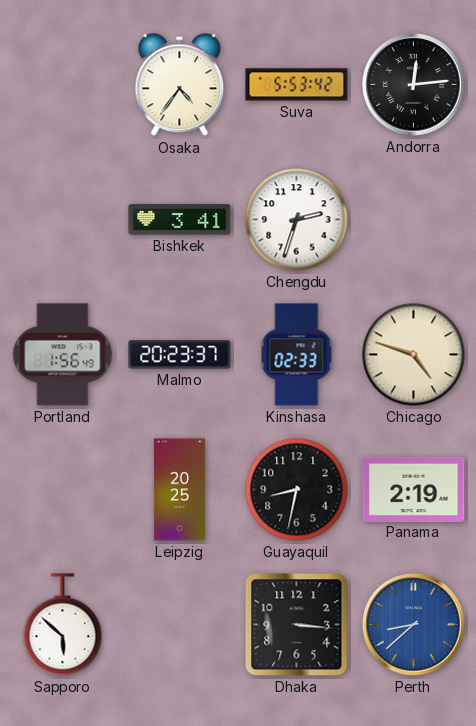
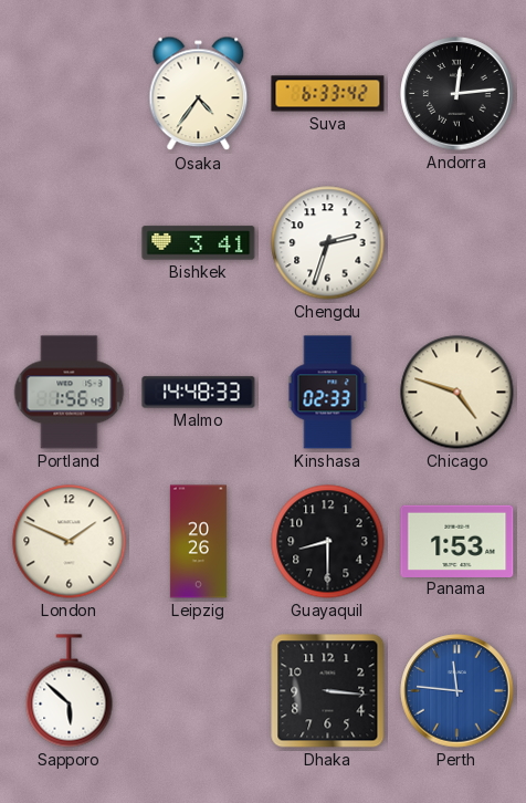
Suva: 5:53 -> 6:33 (328, 94)
Malmo: 20:23 -> 14:48 (199, 393)
London: none -> 1:49 (70, 542)
Leipzig: 20:25 -> 20:26 (198, 542)
Guayaquil: 8:32 -> 8:30 (328, 542)
Panama: 2:19 -> 1:53 (457, 541)
Perth: 8:38 -> 11:46 (457, 691)
